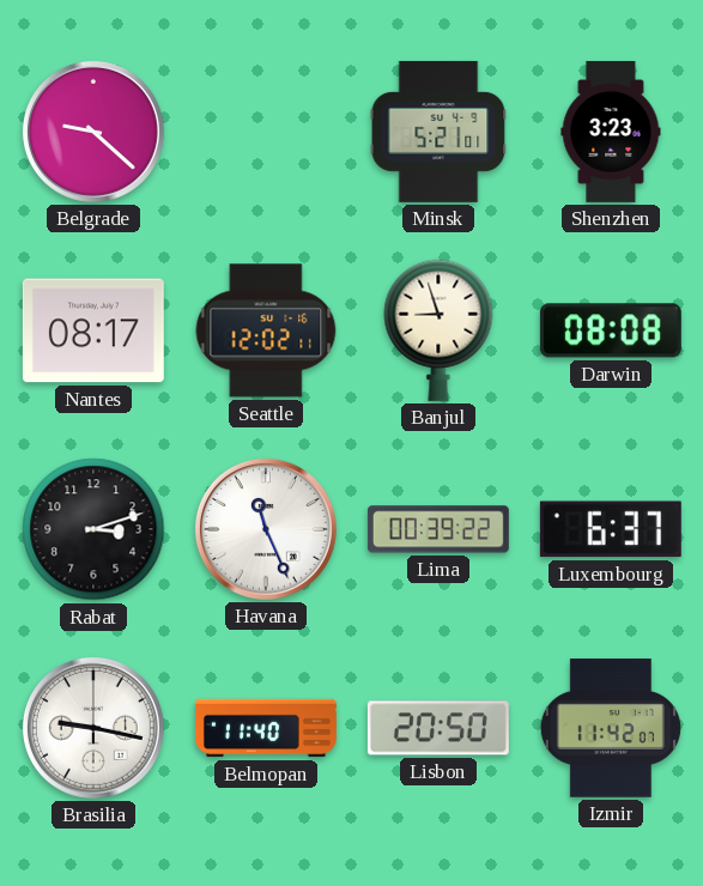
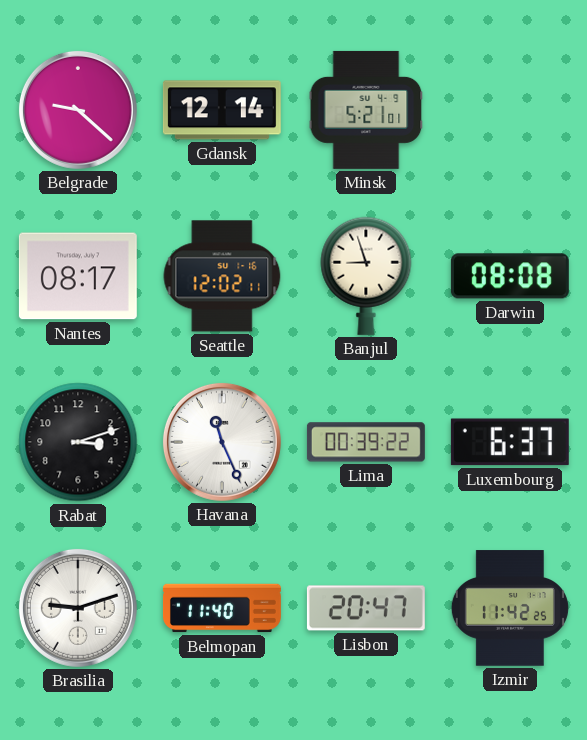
Gdansk: none -> 12:14 (222, 110)
Shenzhen: 3:23 -> none (611, 132)
Brasilia: 9:17 -> 9:12 (78, 608)
Lisbon: 20:50 -> 20:47 (366, 608)
Izmir: 11:42:07 -> 11:42:25 (510, 608)
